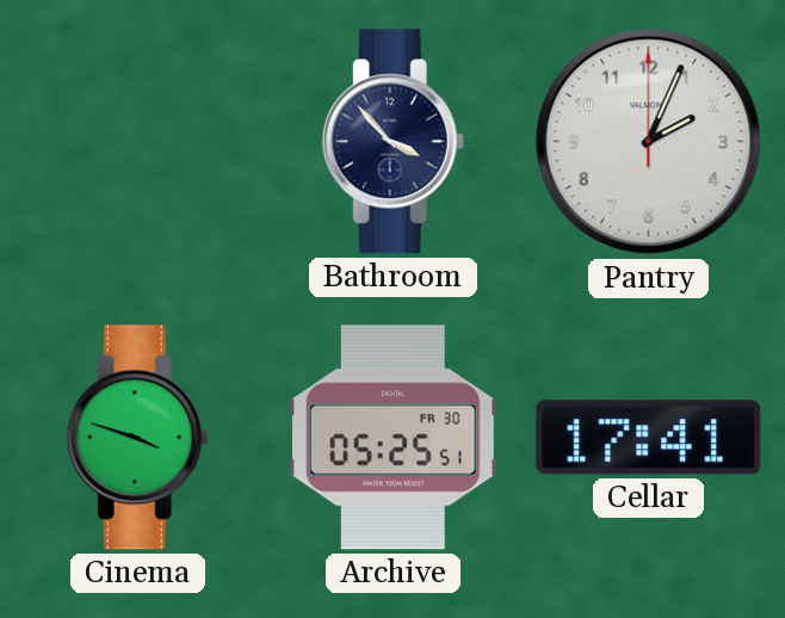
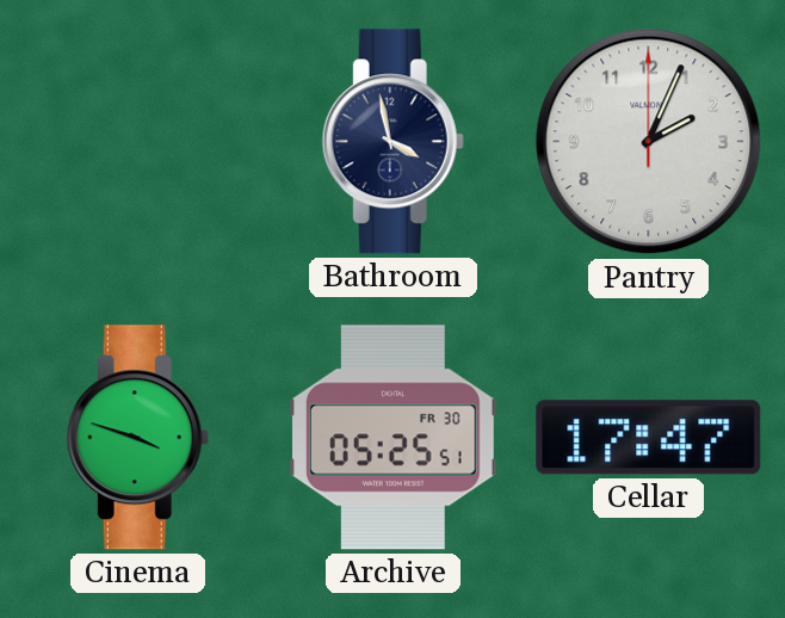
Bathroom: 3:53 -> 3:58 (392, 142)
Cellar: 17:41 -> 17:47 (649, 438)
